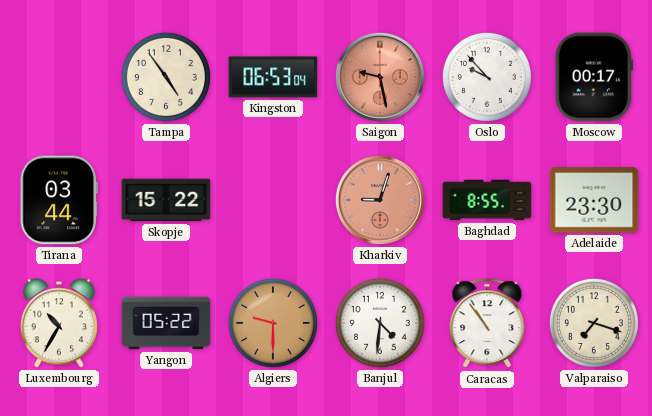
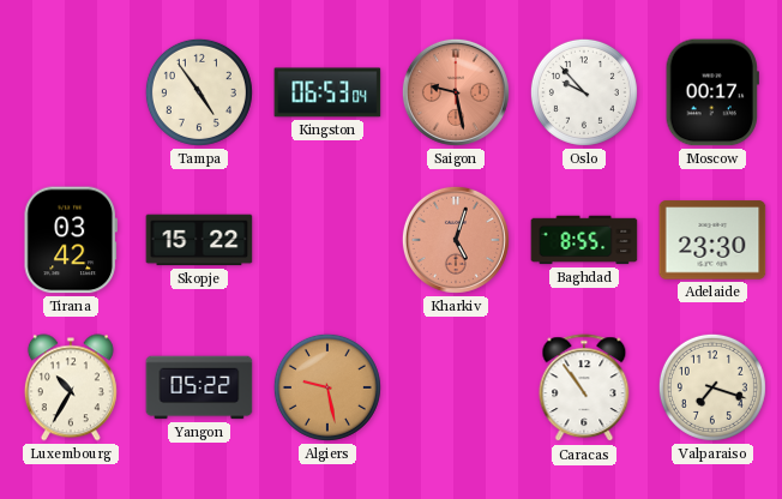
Tirana: 03:44 -> 03:42 (71, 240)
Kharkiv: 9:03 -> 5:03 (456, 240)
Algiers: 9:30 -> 9:28 (327, 387)
Banjul: 4:31 -> none (380, 323)
